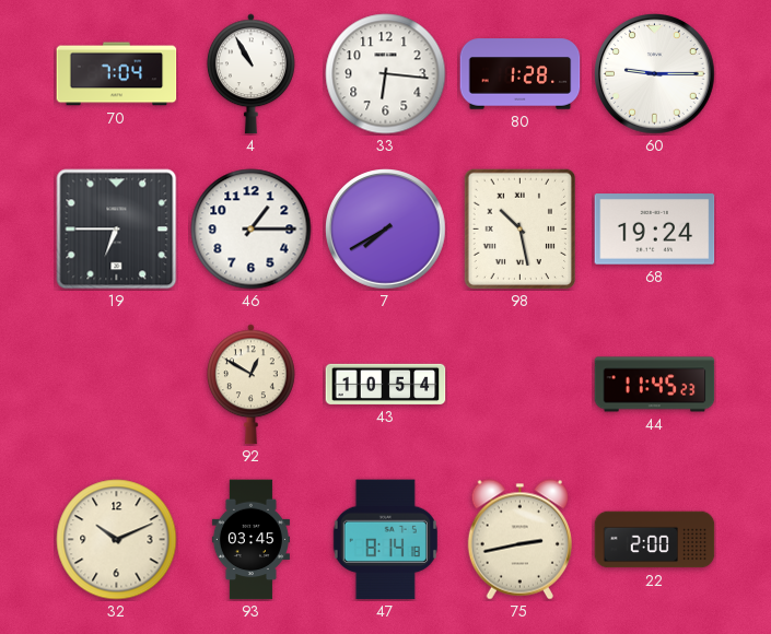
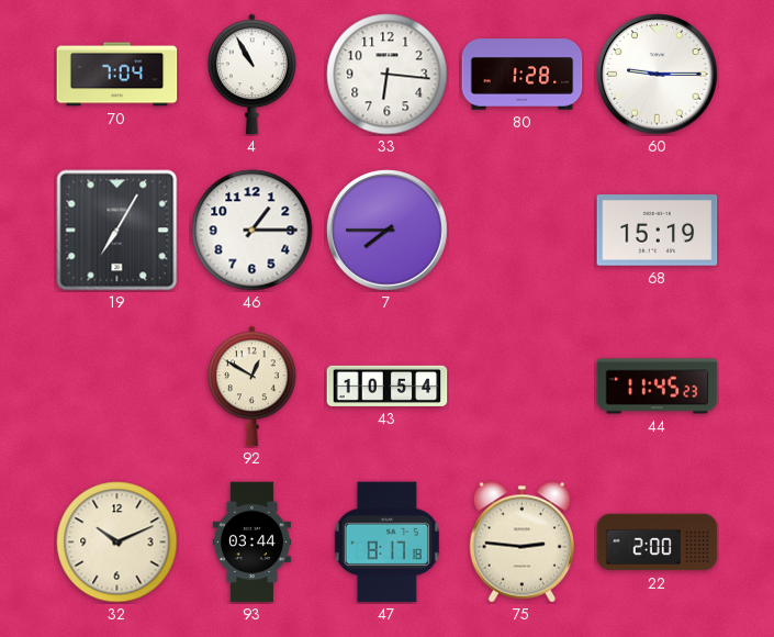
19: 6:45 -> 7:05 (117, 231)
7: 7:40 -> 7:45 (388, 231)
98: 10:28 -> none (519, 228)
68: 19:24 -> 15:19 (658, 231)
93: 03:45 -> 03:44 (251, 543)
47: 8:14 -> 8:17 (386, 543)
75: 2:43 -> 2:46 (521, 543)
